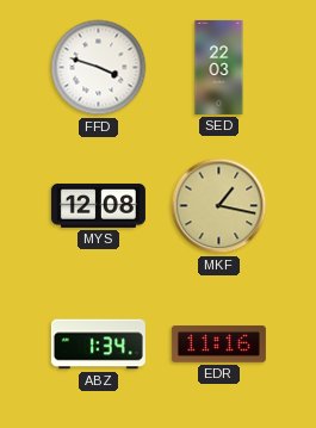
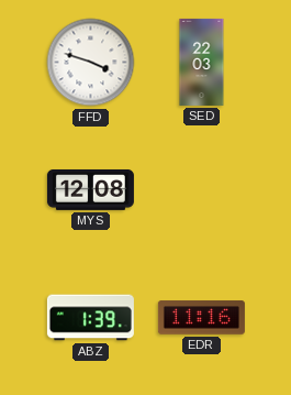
MKF: 1:17 -> none (219, 206)
ABZ: 1:34 -> 1:39 (90, 318)
